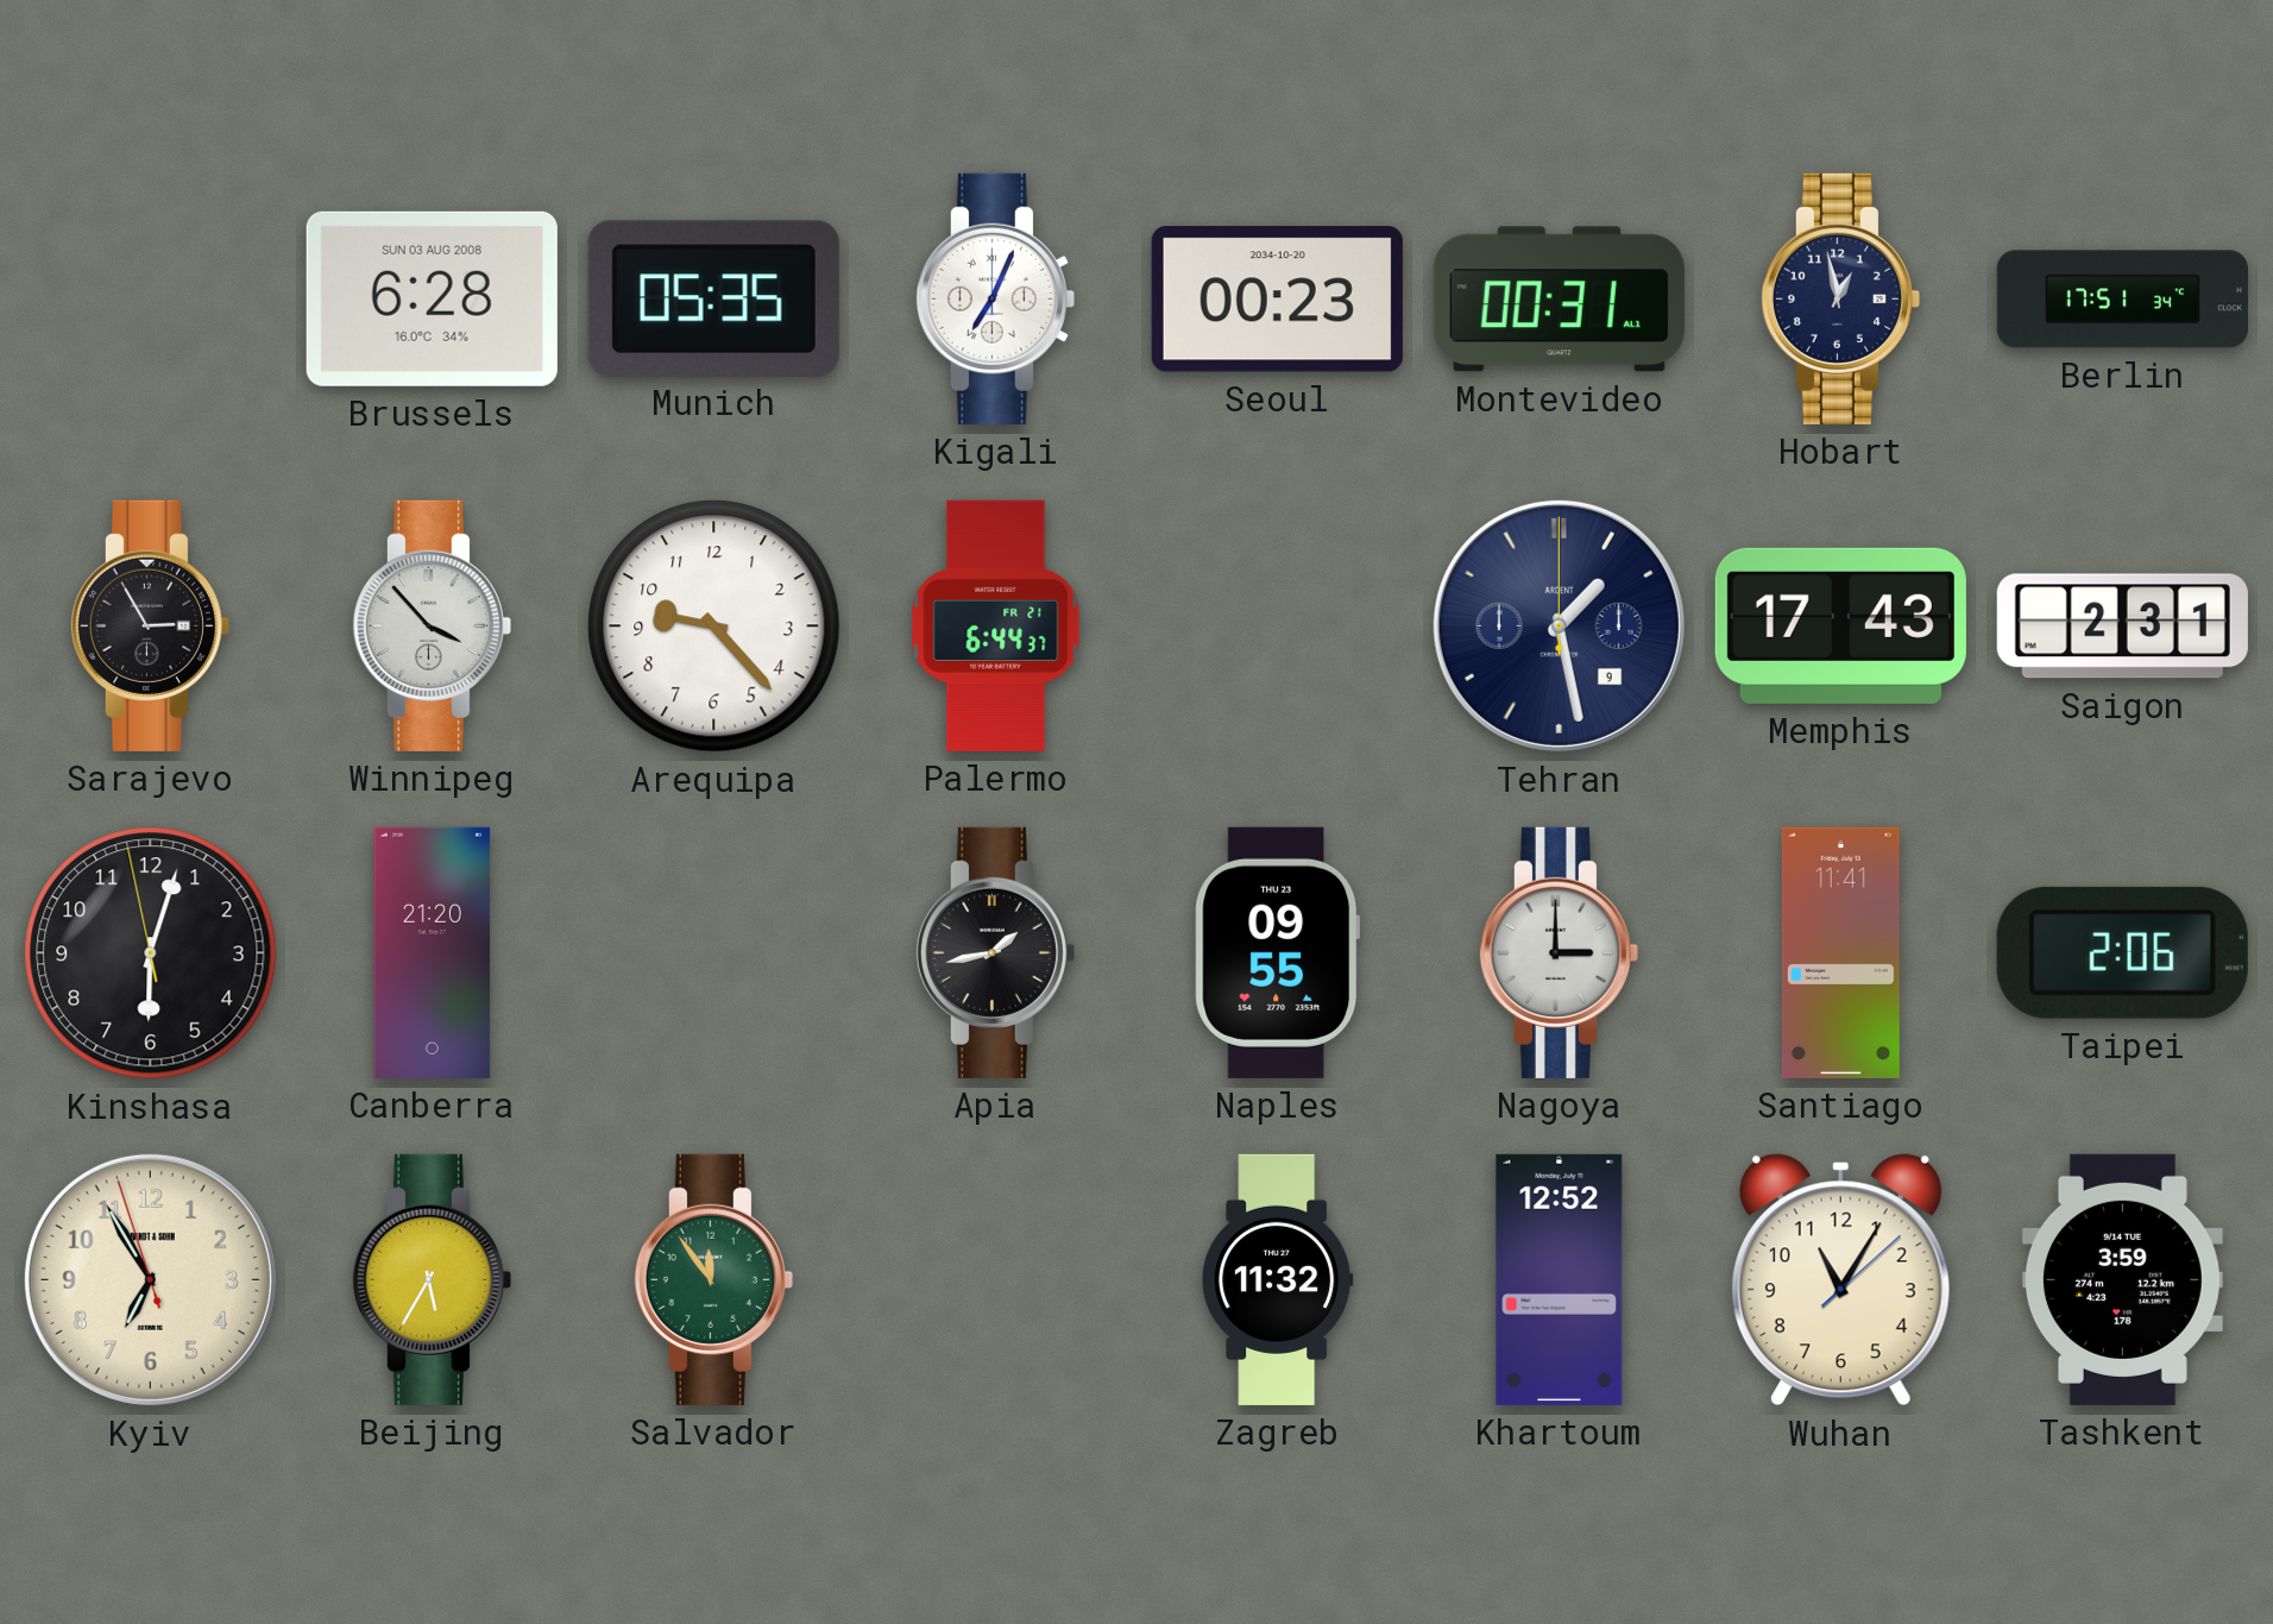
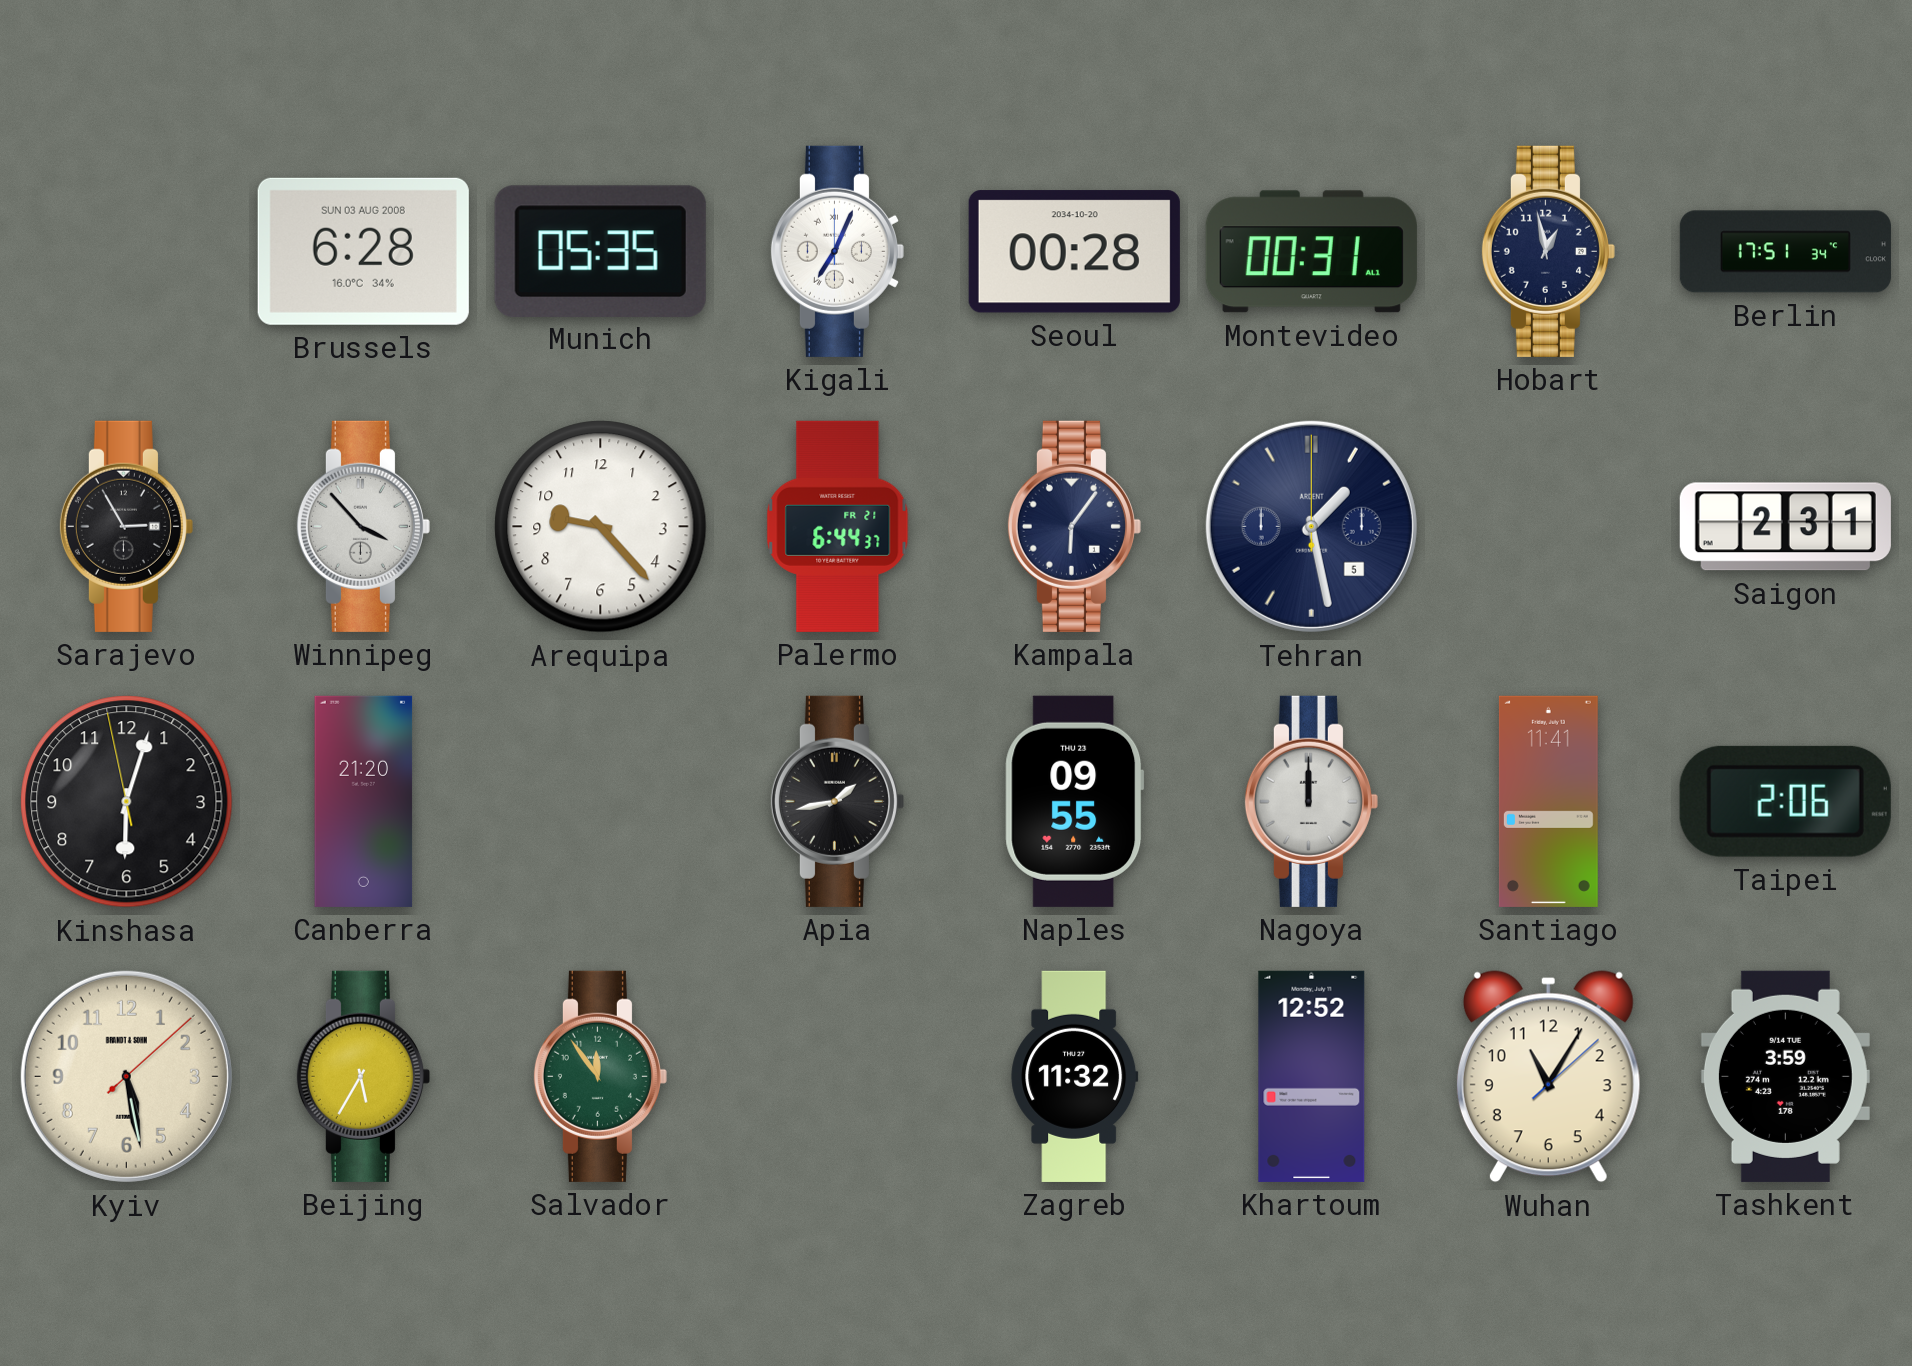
Seoul: 00:23 -> 00:28 (1074, 252)
Kampala: none -> 6:06 (1074, 526)
Tehran date: 9 -> 5 (1311, 526)
Memphis: 17:43 -> none (1840, 625)
Nagoya: 3:00 -> 12:00 (1311, 801)
Kyiv: 6:54 -> 5:28 (126, 1076)
